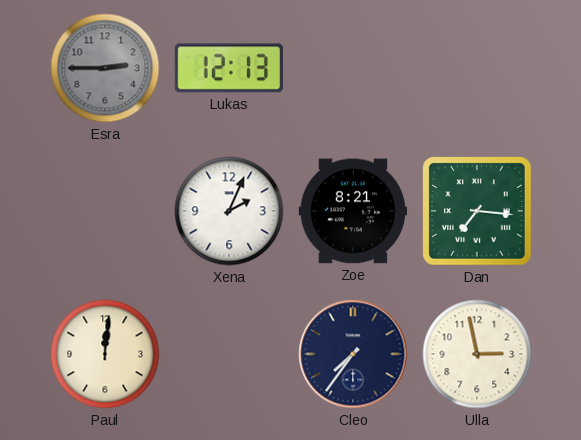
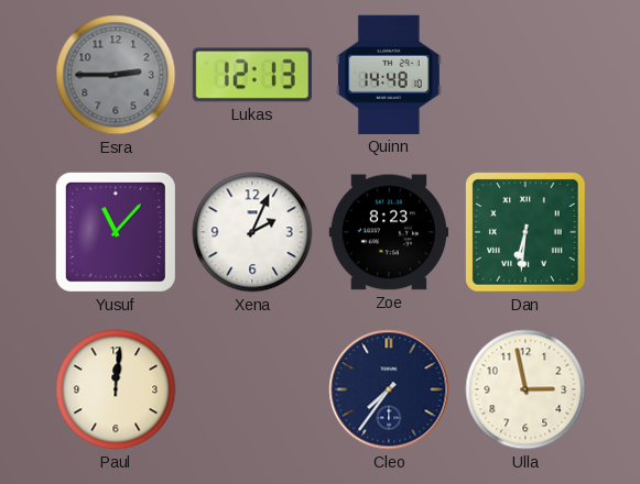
Quinn: none -> 14:48 (389, 75)
Yusuf: none -> 11:07 (116, 232)
Zoe: 8:21 -> 8:23 (388, 232)
Dan: 7:16 -> 6:31 (525, 232)
